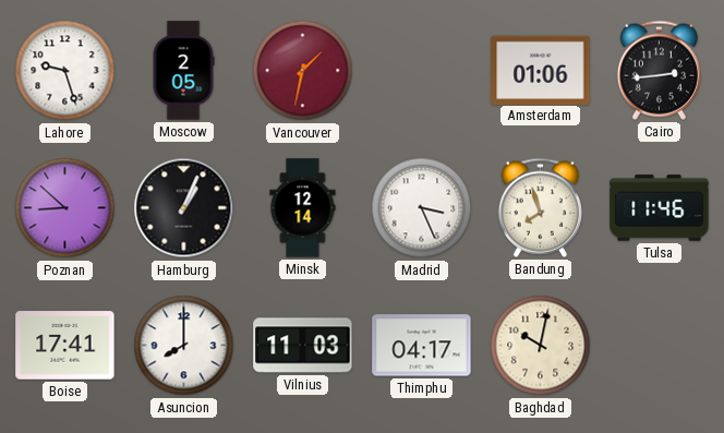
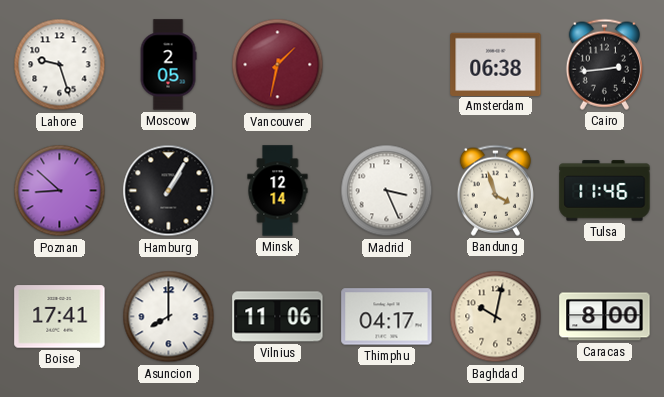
Amsterdam: 01:06 -> 06:38 (496, 64)
Hamburg: 1:04 -> 1:05 (169, 191)
Bandung: 7:57 -> 3:57 (495, 190)
Vilnius: 11:03 -> 11:06 (278, 317)
Caracas: none -> 8:00 (605, 317)
